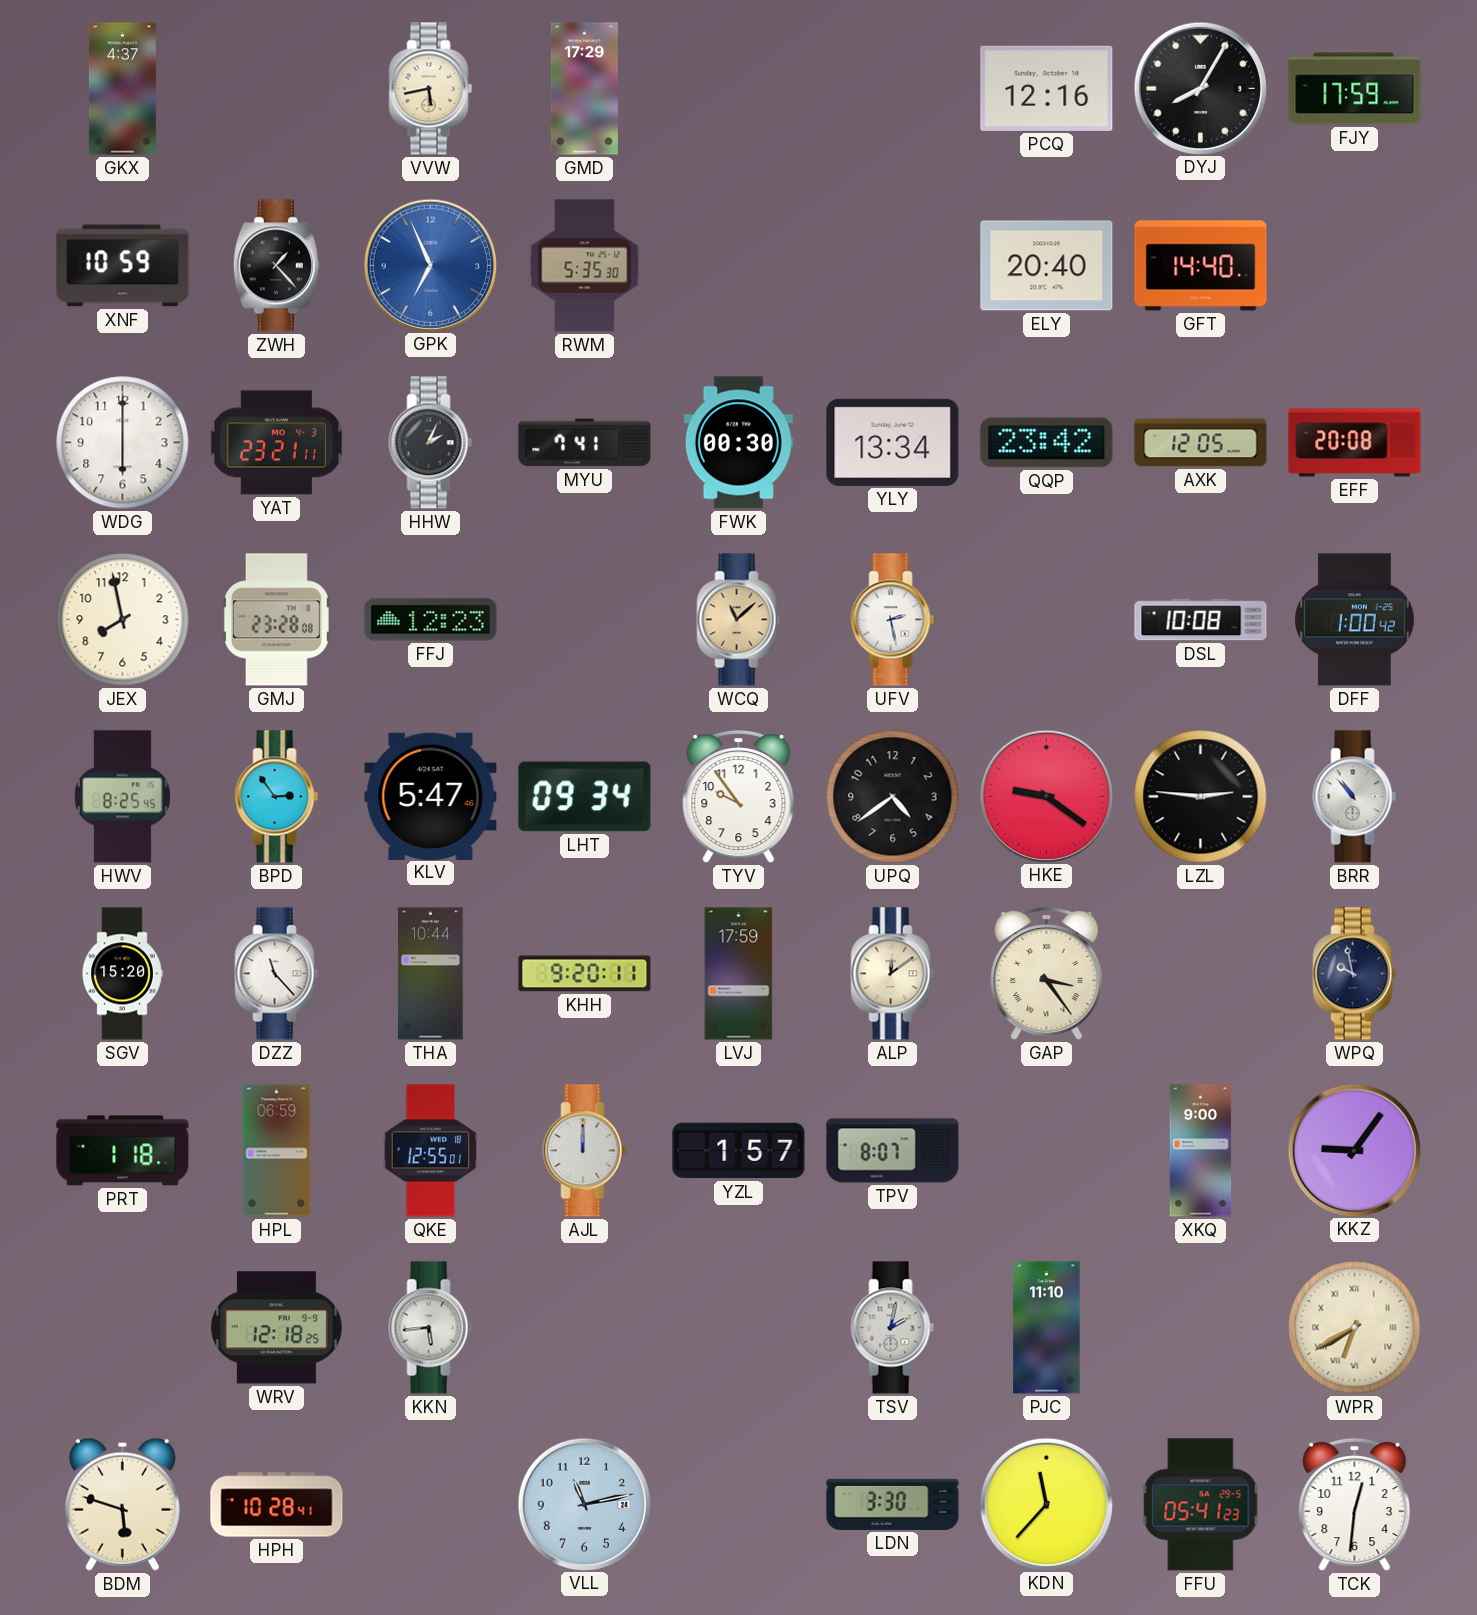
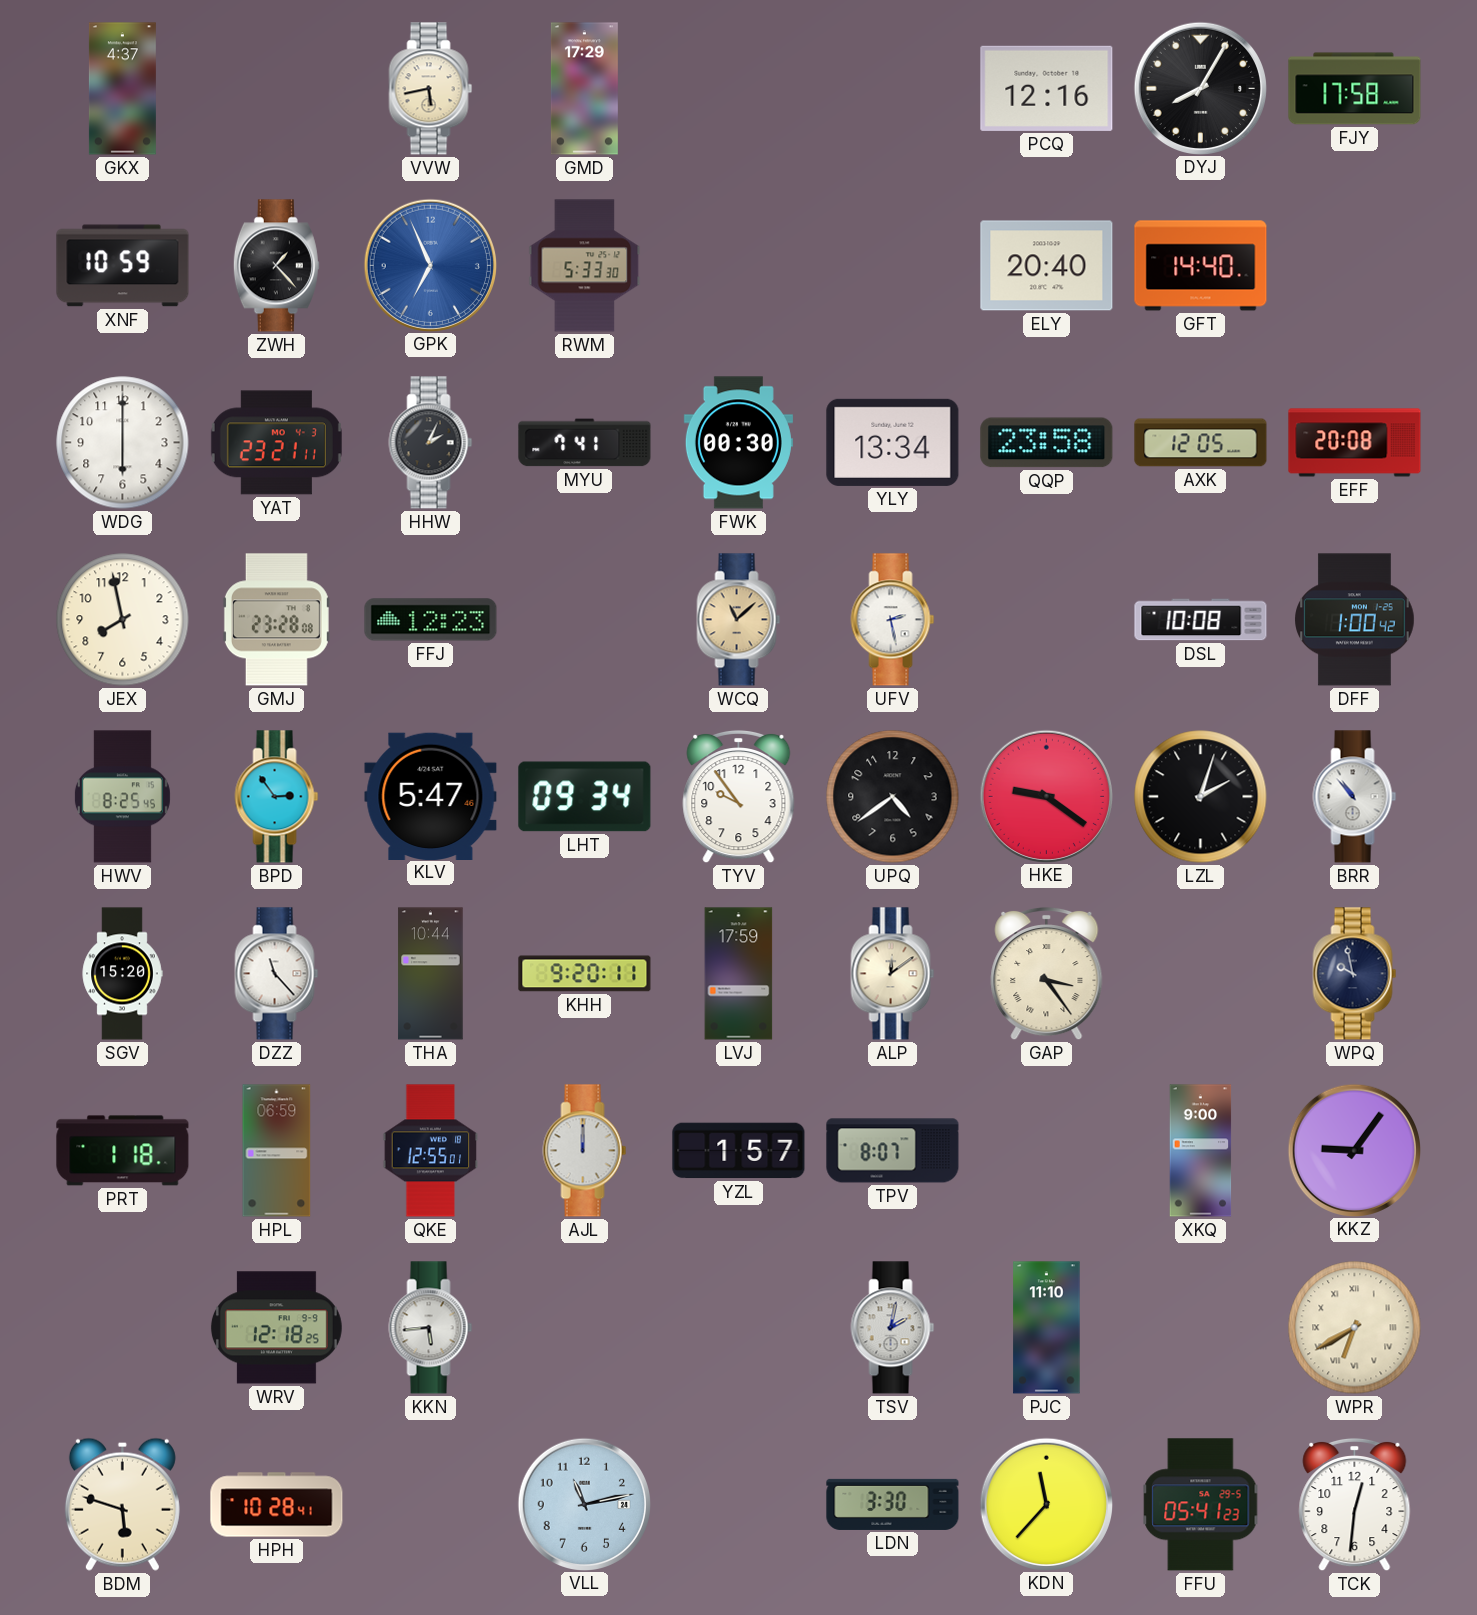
FJY: 17:59 -> 17:58 (1355, 89)
RWM: 5:35 -> 5:33 (585, 266)
QQP: 23:42 -> 23:58 (1047, 443)
LZL: 2:46 -> 2:03 (1201, 797)
